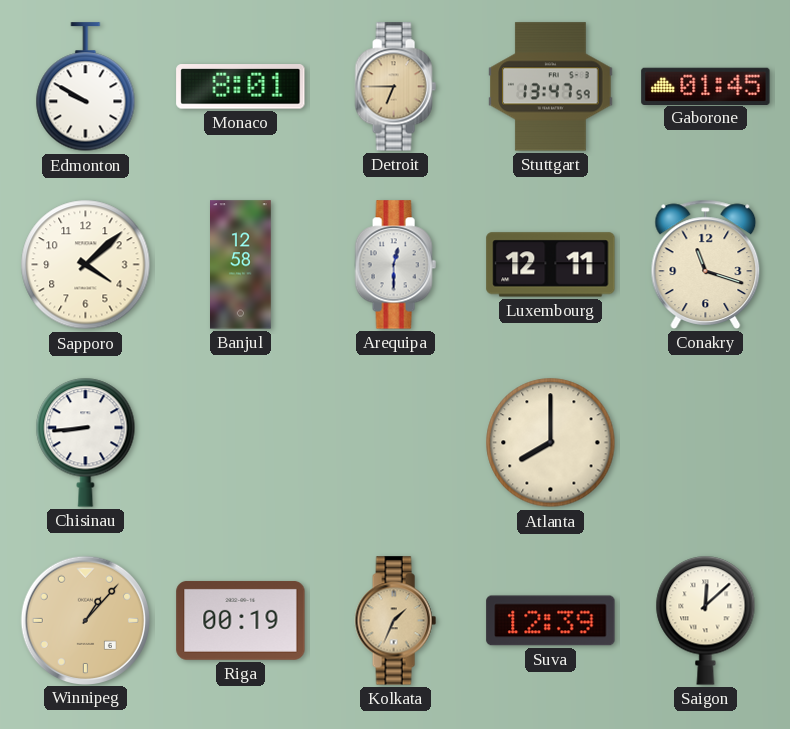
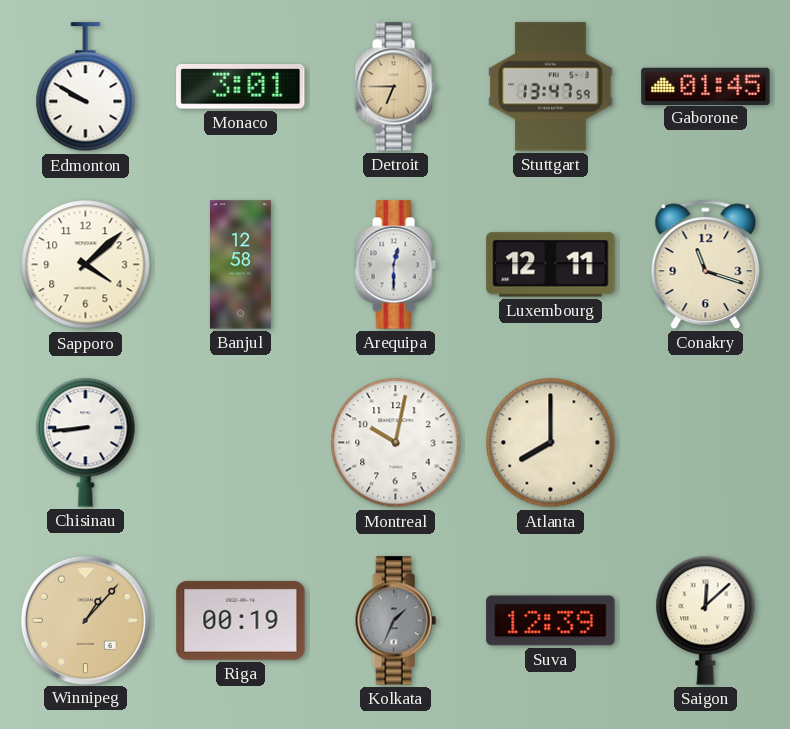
Monaco: 8:01 -> 3:01 (241, 87)
Montreal: none -> 10:02 (396, 443)
Kolkata dial: champagne -> grey (395, 621)
